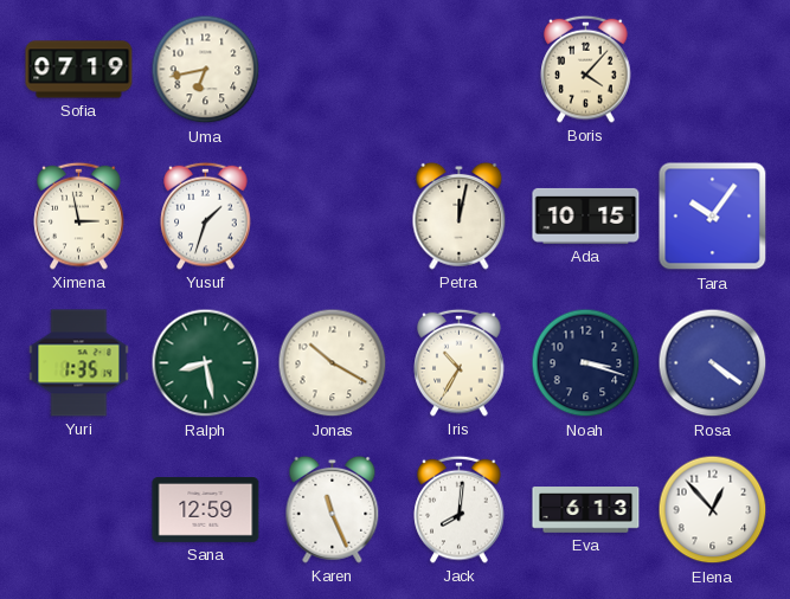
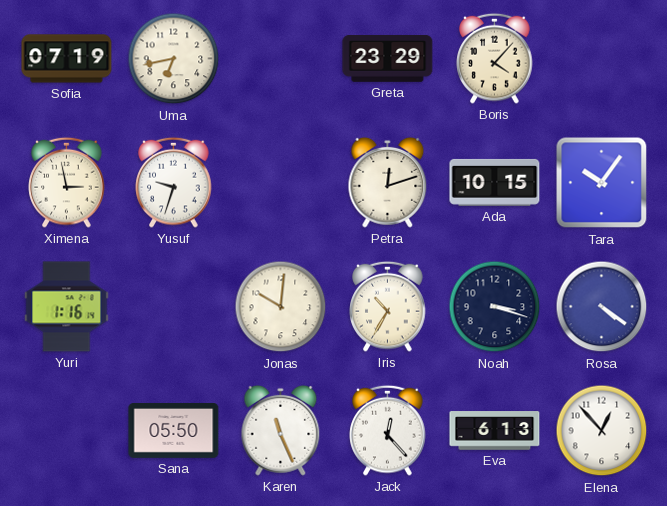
Greta: none -> 23:29 (388, 59)
Yusuf: 1:33 -> 9:33 (174, 182)
Petra: 12:02 -> 12:12 (388, 182)
Yuri: 1:35 -> 1:16 (67, 307)
Ralph: 8:28 -> none (206, 363)
Jonas: 10:20 -> 10:01 (281, 307)
Sana: 12:59 -> 05:50 (174, 430)
Jack: 8:01 -> 12:23 (388, 430)
